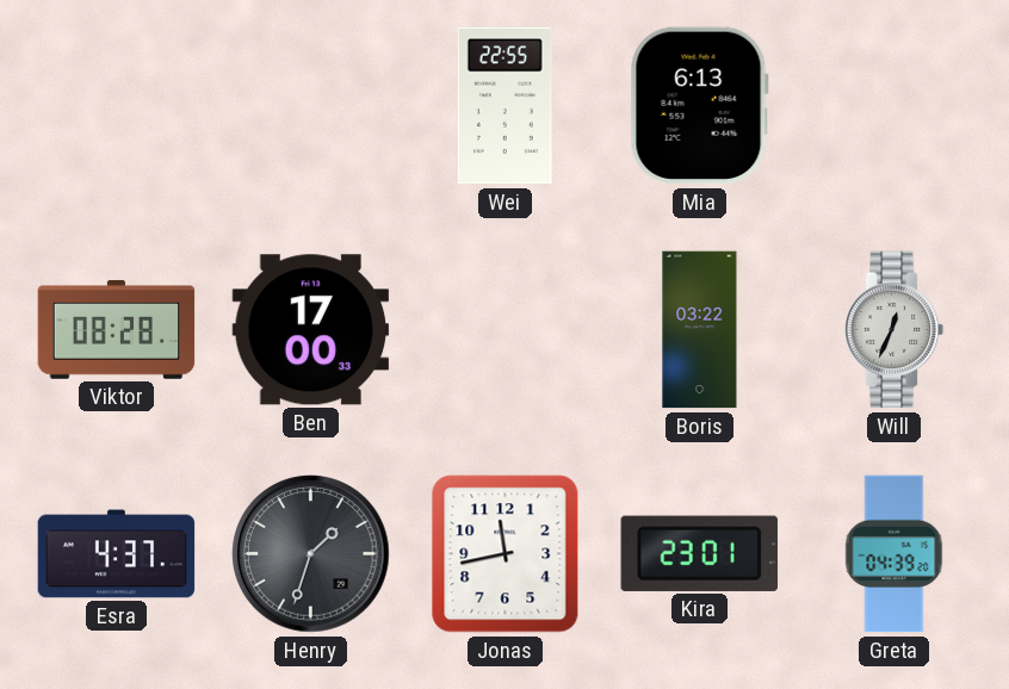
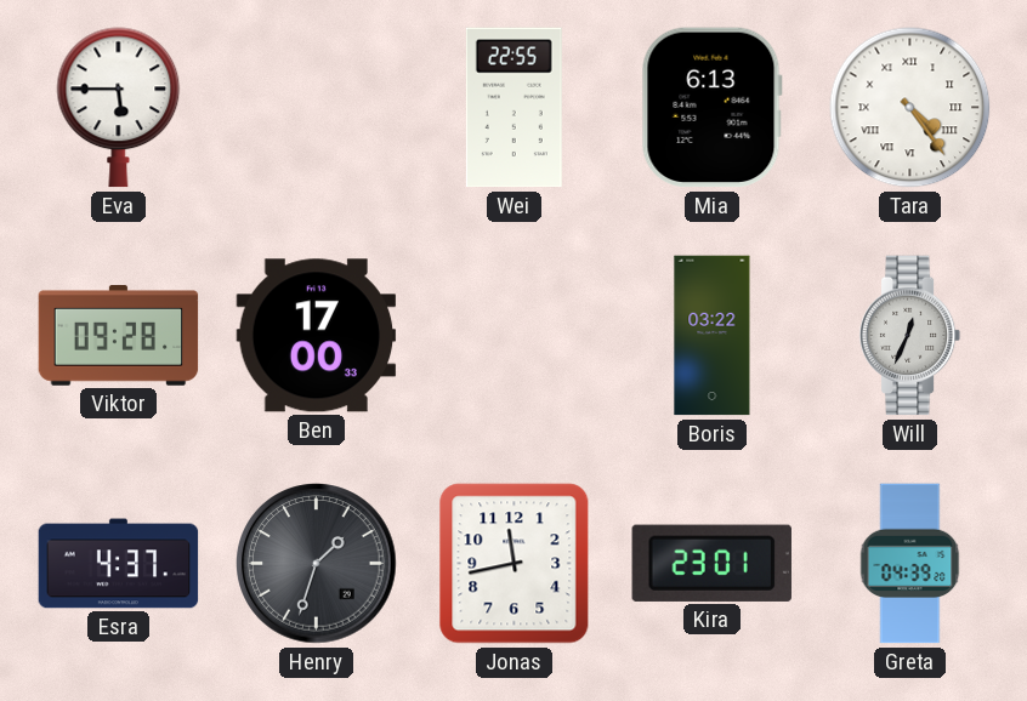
Eva: none -> 5:45 (119, 108)
Tara: none -> 4:24 (910, 108)
Viktor: 08:28 -> 09:28 (119, 336)
